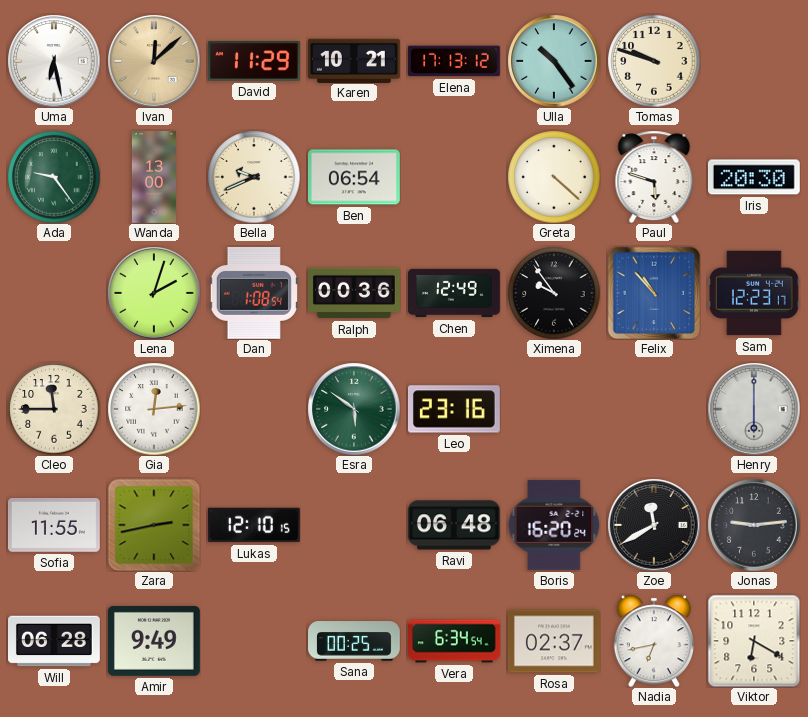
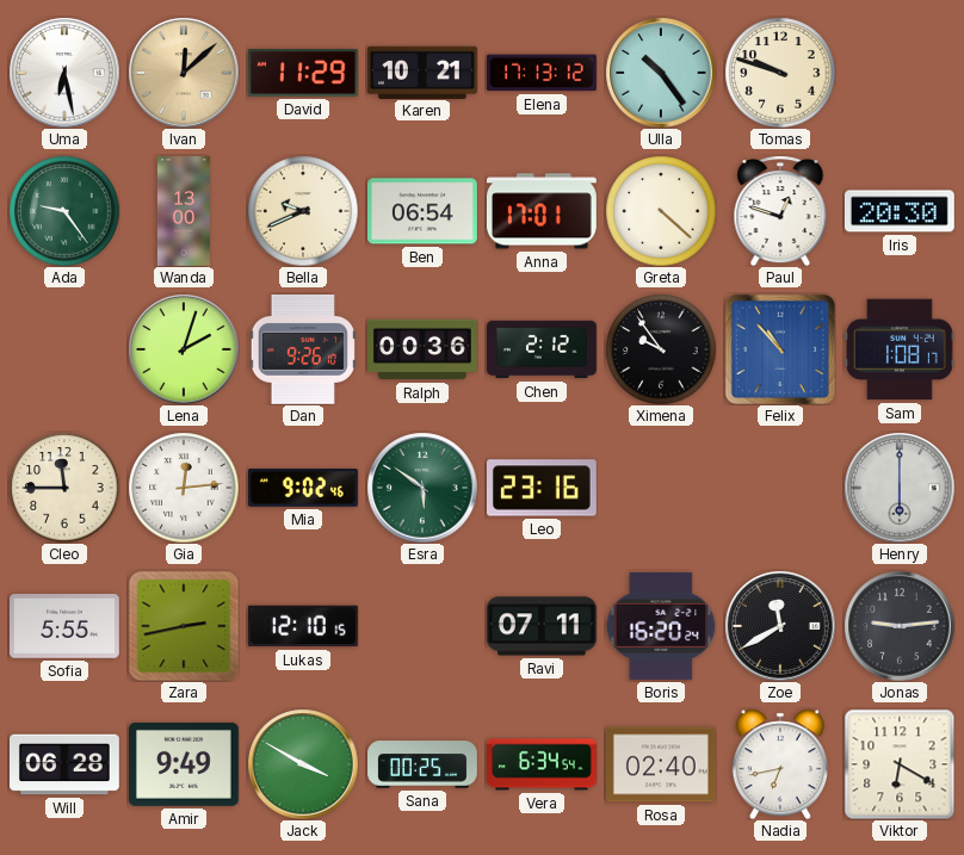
Anna: none -> 17:01 (542, 211)
Paul: 5:48 -> 12:48 (780, 211)
Dan: 1:08 -> 9:26 (303, 349)
Chen: 12:49 -> 2:12 (543, 349)
Sam: 12:23 -> 1:08 (900, 349)
Mia: none -> 9:02 (304, 488)
Sofia: 11:55 -> 5:55 (64, 627)
Ravi: 06:48 -> 07:11 (542, 626)
Jack: none -> 3:50 (303, 764)
Rosa: 02:37 -> 02:40 (661, 764)
